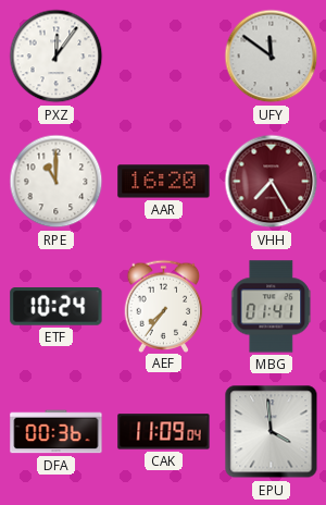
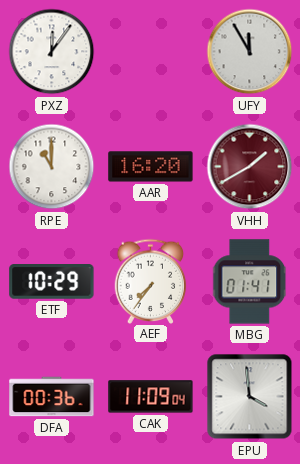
UFY: 11:51 -> 11:55 (250, 52)
VHH: 7:25 -> 1:40 (250, 167)
ETF: 10:24 -> 10:29 (52, 282)
